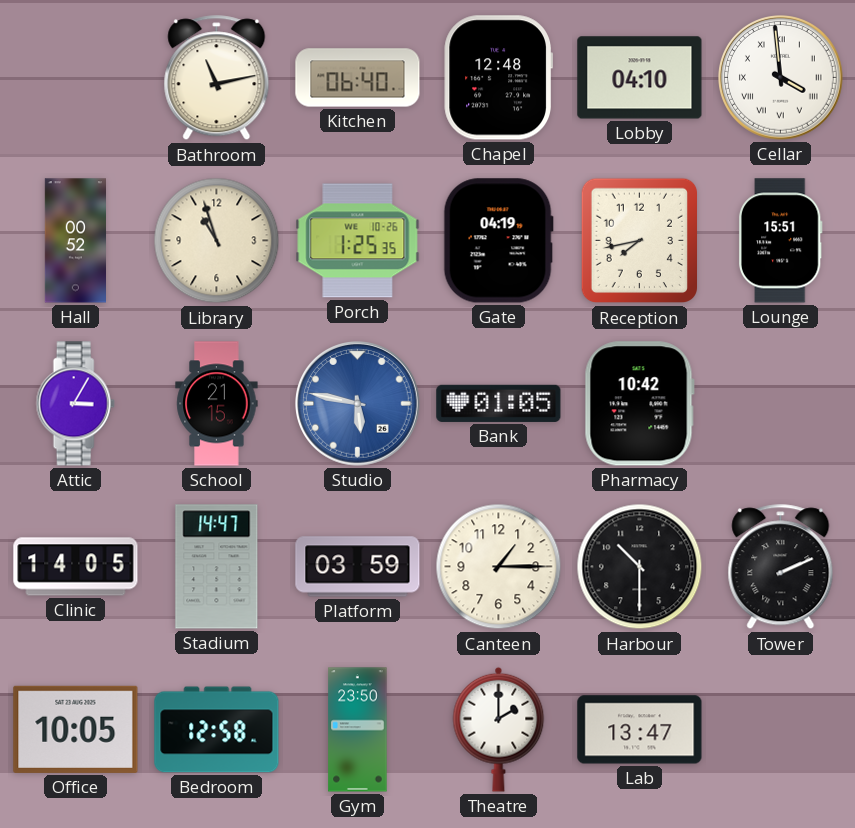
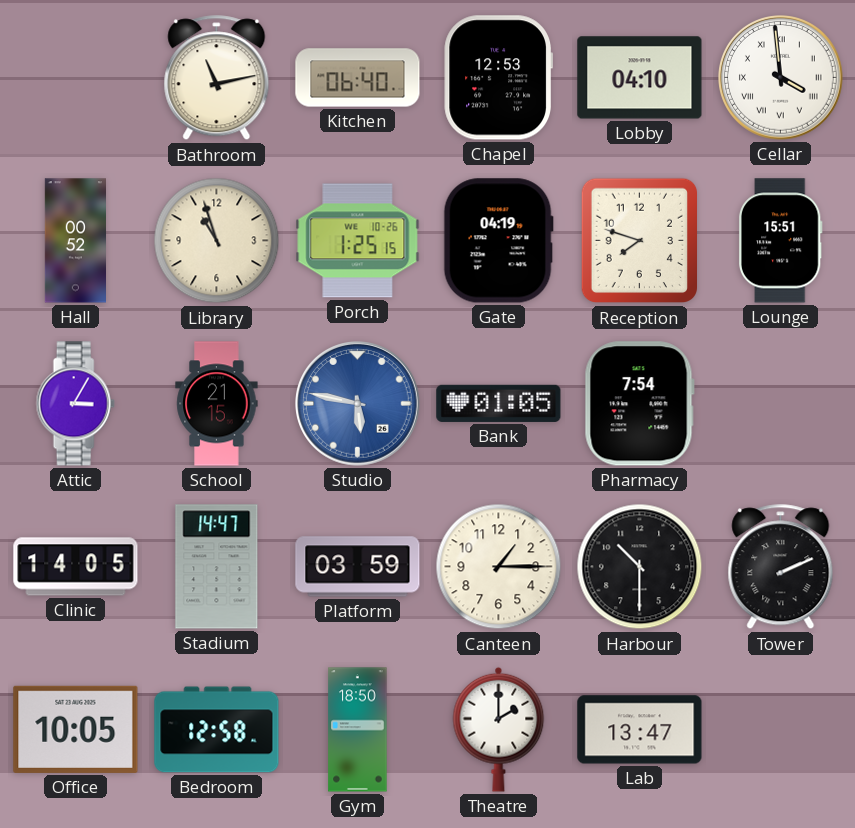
Chapel: 12:48 -> 12:53 (498, 78)
Porch: 1:25:35 -> 1:25:15 (358, 241)
Reception: 7:43 -> 7:48 (639, 241)
Pharmacy: 10:42 -> 7:54 (639, 404)
Gym: 23:50 -> 18:50 (358, 730)
